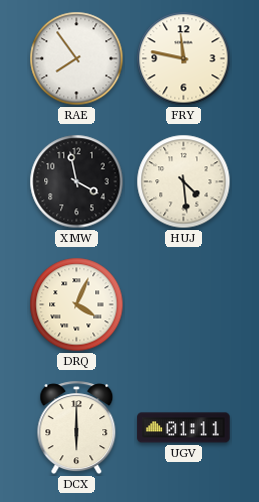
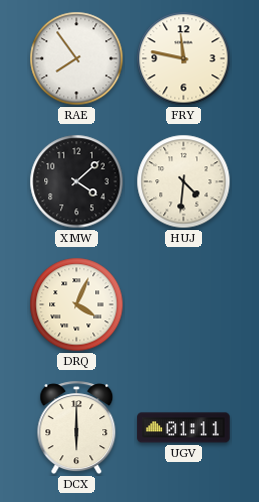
XMW: 3:58 -> 4:08 (77, 182)
HUJ: 4:29 -> 4:31 (184, 182)
